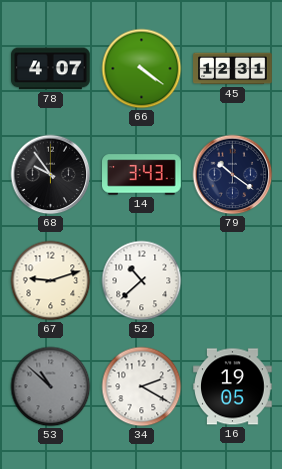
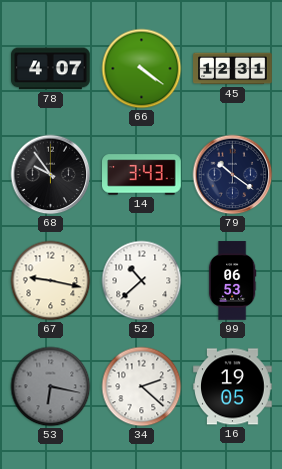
67: 9:12 -> 9:17 (51, 281)
99: none -> 06:53 (232, 281)
53: 10:52 -> 6:17 (51, 387)
34: 2:20 -> 2:22 (142, 387)
